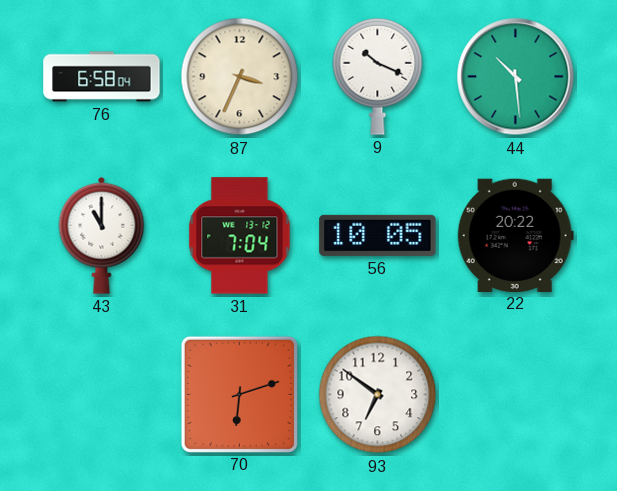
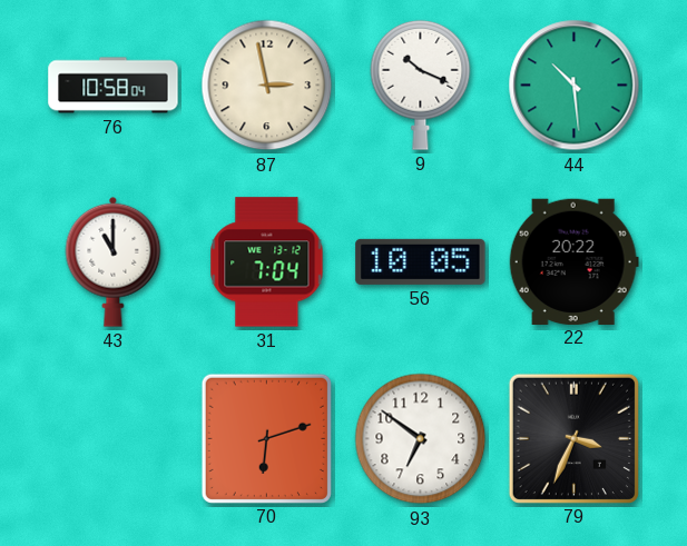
76: 6:58 -> 10:58 (114, 86)
87: 3:34 -> 2:58 (267, 86)
79: none -> 3:34 (573, 438)
